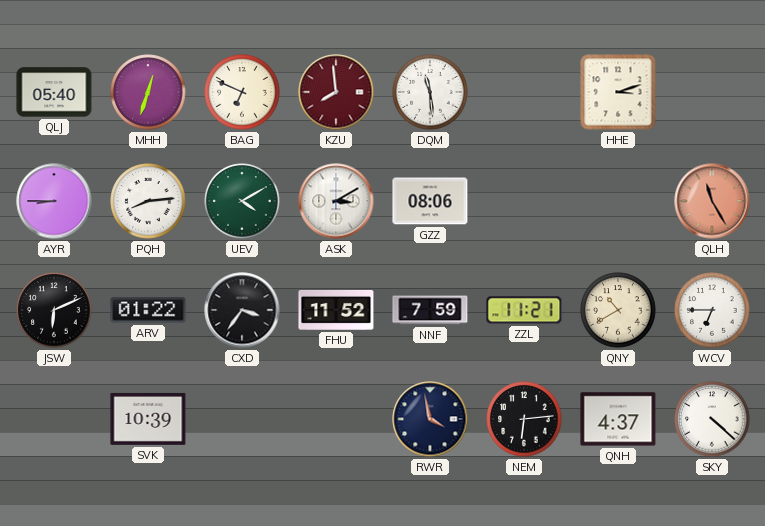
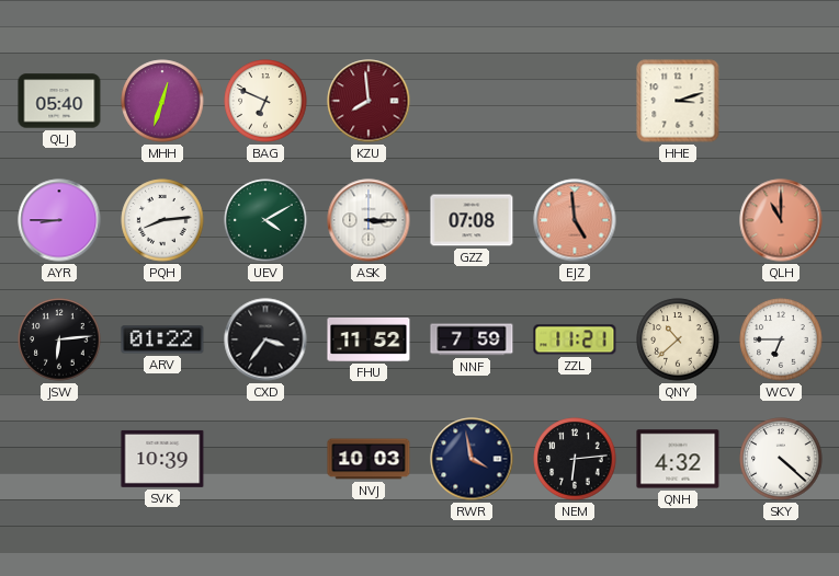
DQM: 11:29 -> none (430, 92)
ASK: 3:10 -> 3:15 (369, 220)
GZZ: 08:06 -> 07:08 (472, 220)
EJZ: none -> 4:59 (575, 220)
QLH: 11:25 -> 11:00 (781, 220)
JSW: 6:11 -> 6:14 (59, 339)
QNY: 10:40 -> 10:38 (678, 339)
NVJ: none -> 10:03 (369, 459)
QNH: 4:37 -> 4:32 (678, 459)
